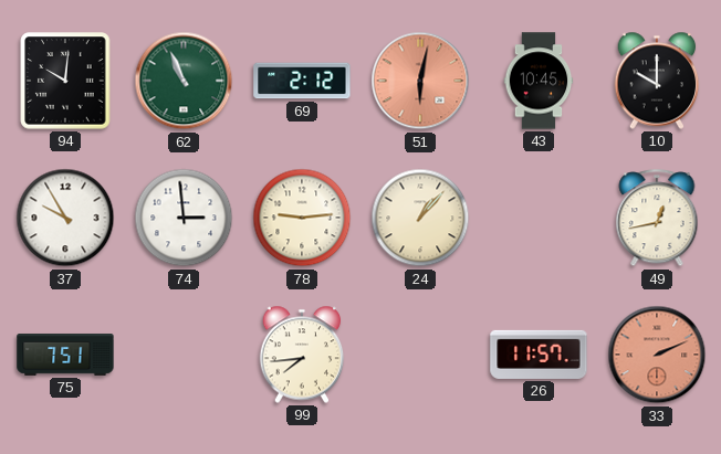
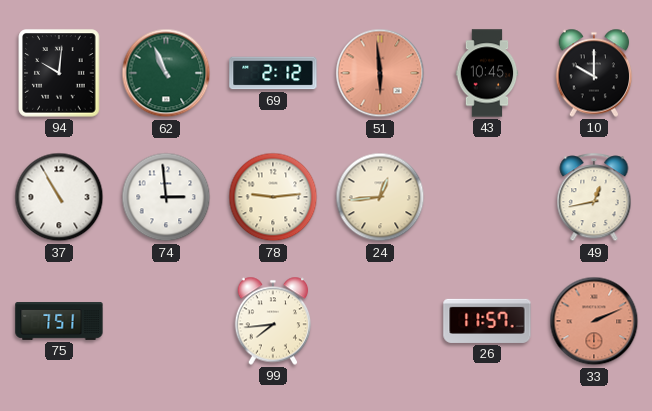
51: 6:02 -> 5:59 (380, 73)
37: 9:55 -> 10:55 (59, 197)
24: 1:07 -> 12:44 (380, 197)
